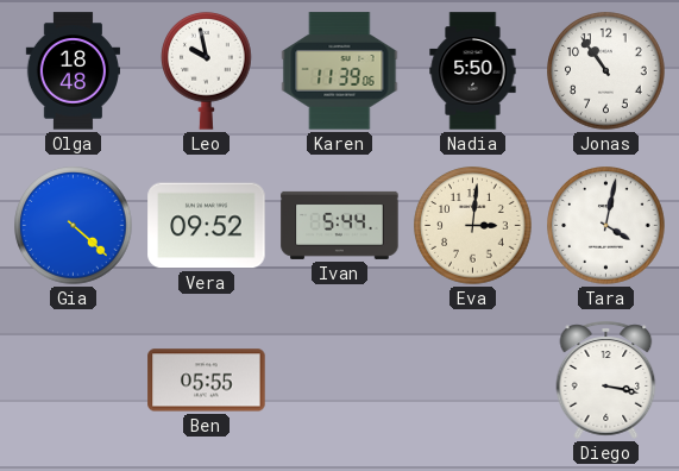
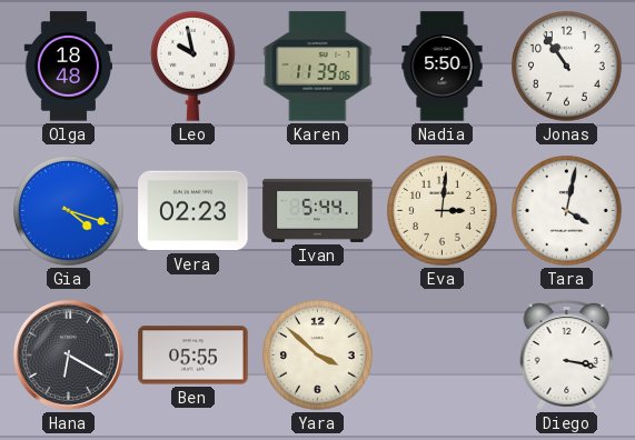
Gia: 4:22 -> 4:18 (69, 211)
Vera: 09:52 -> 02:23 (194, 211)
Hana: none -> 6:20 (68, 354)
Yara: none -> 3:52 (318, 356)
